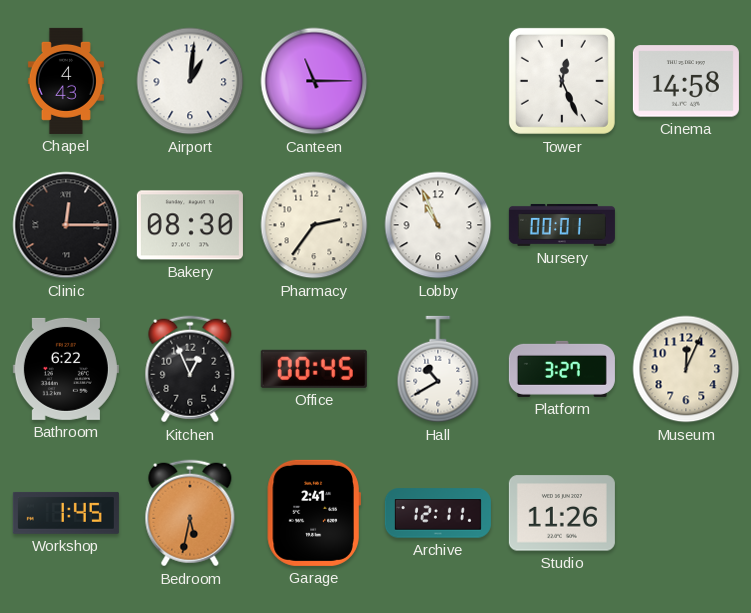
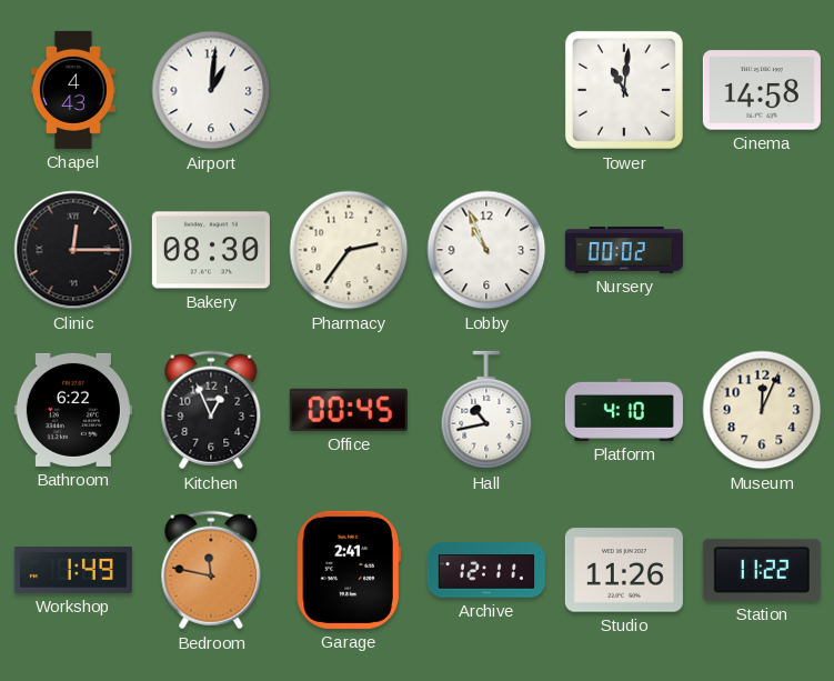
Canteen: 11:15 -> none (314, 81)
Tower: 12:26 -> 11:01 (624, 90)
Nursery: 00:01 -> 00:02 (624, 250)
Hall: 10:40 -> 10:43 (486, 410)
Platform: 3:27 -> 4:10 (624, 410)
Workshop: 1:45 -> 1:49 (73, 570)
Bedroom: 5:32 -> 11:47 (211, 570)
Station: none -> 11:22 (762, 570)
